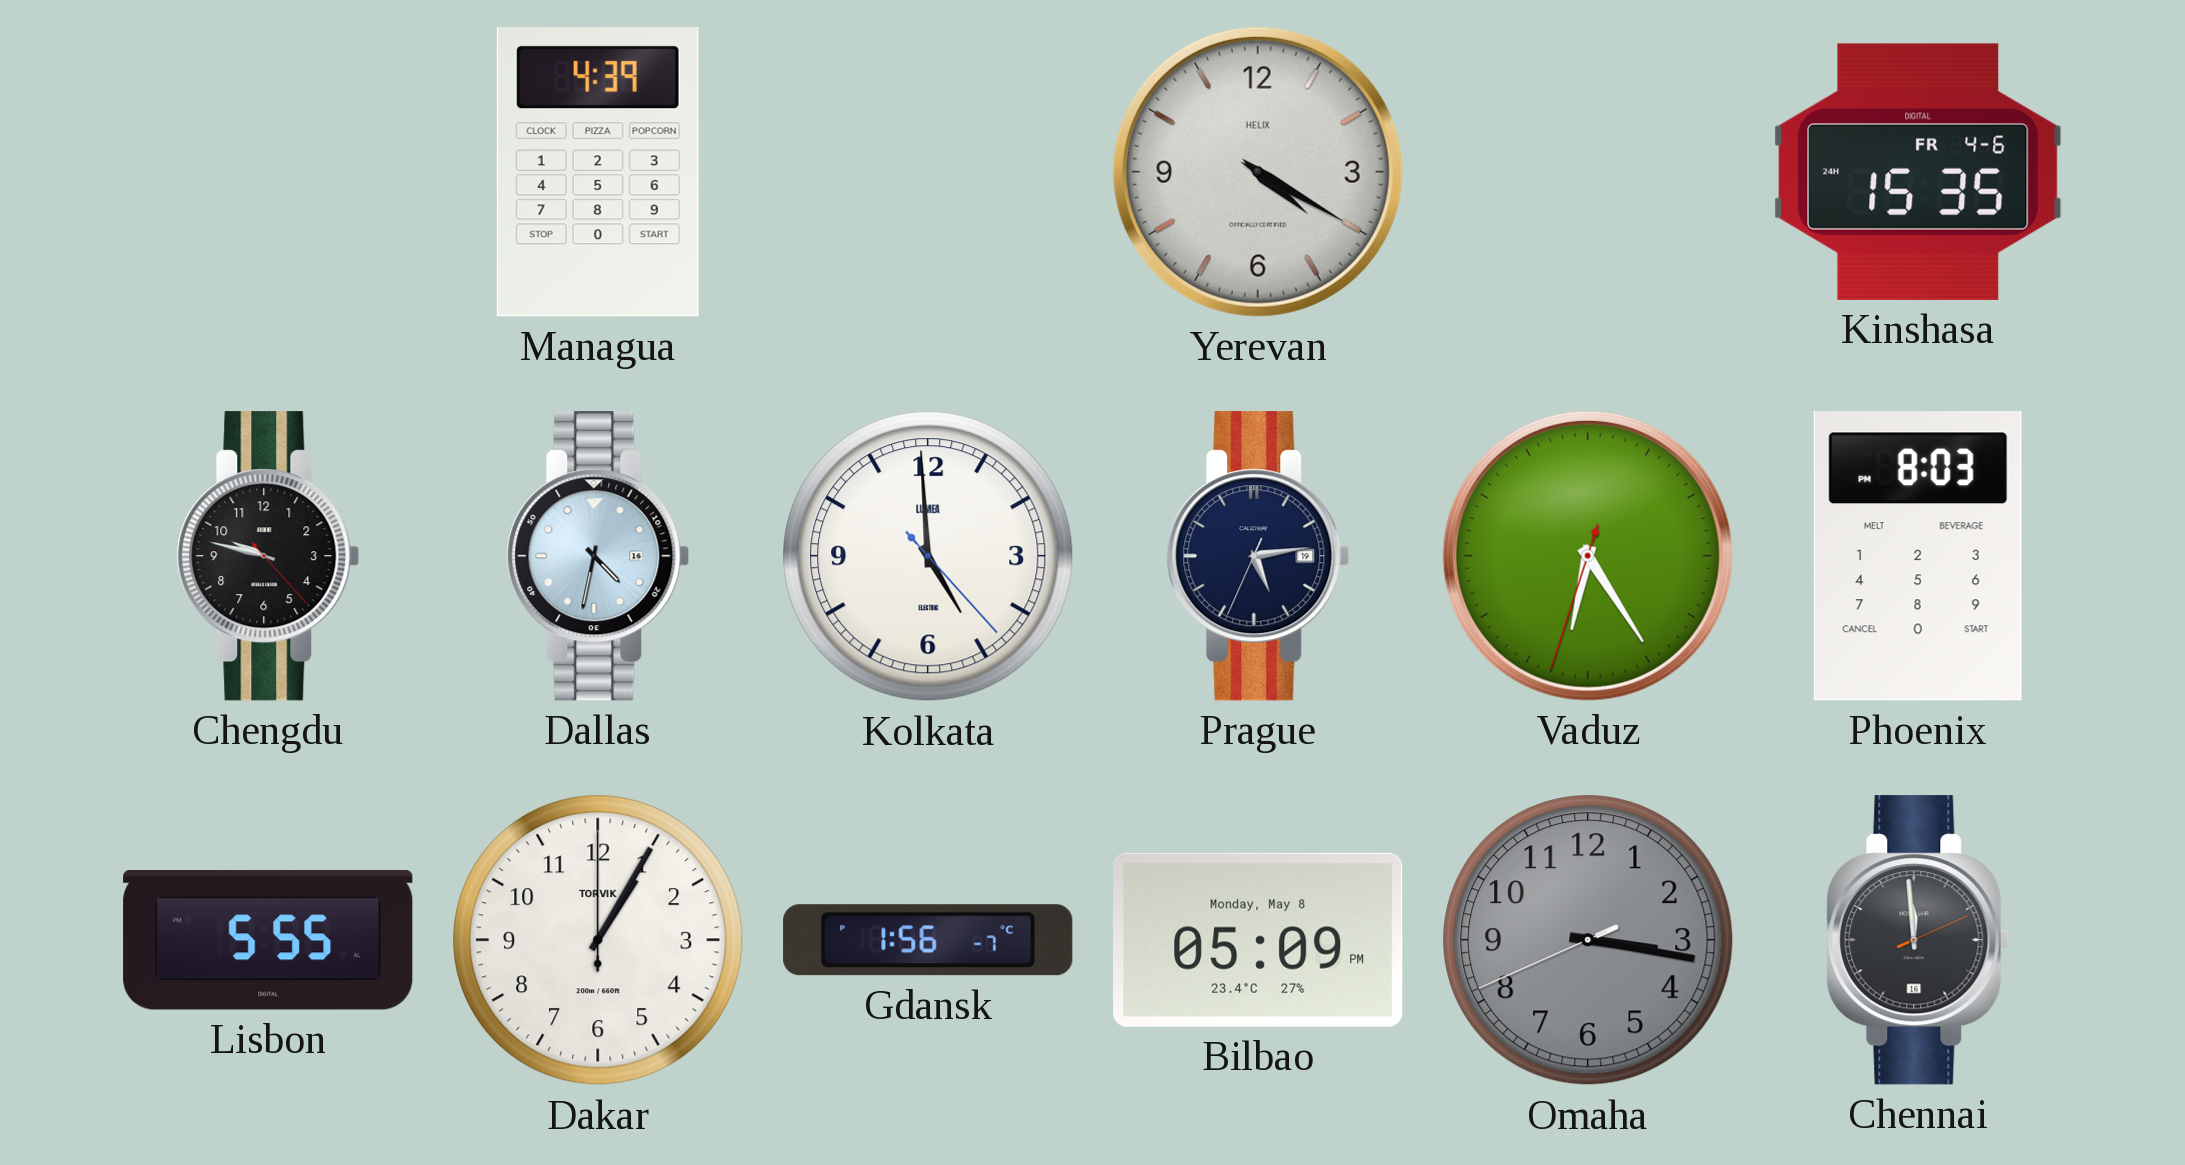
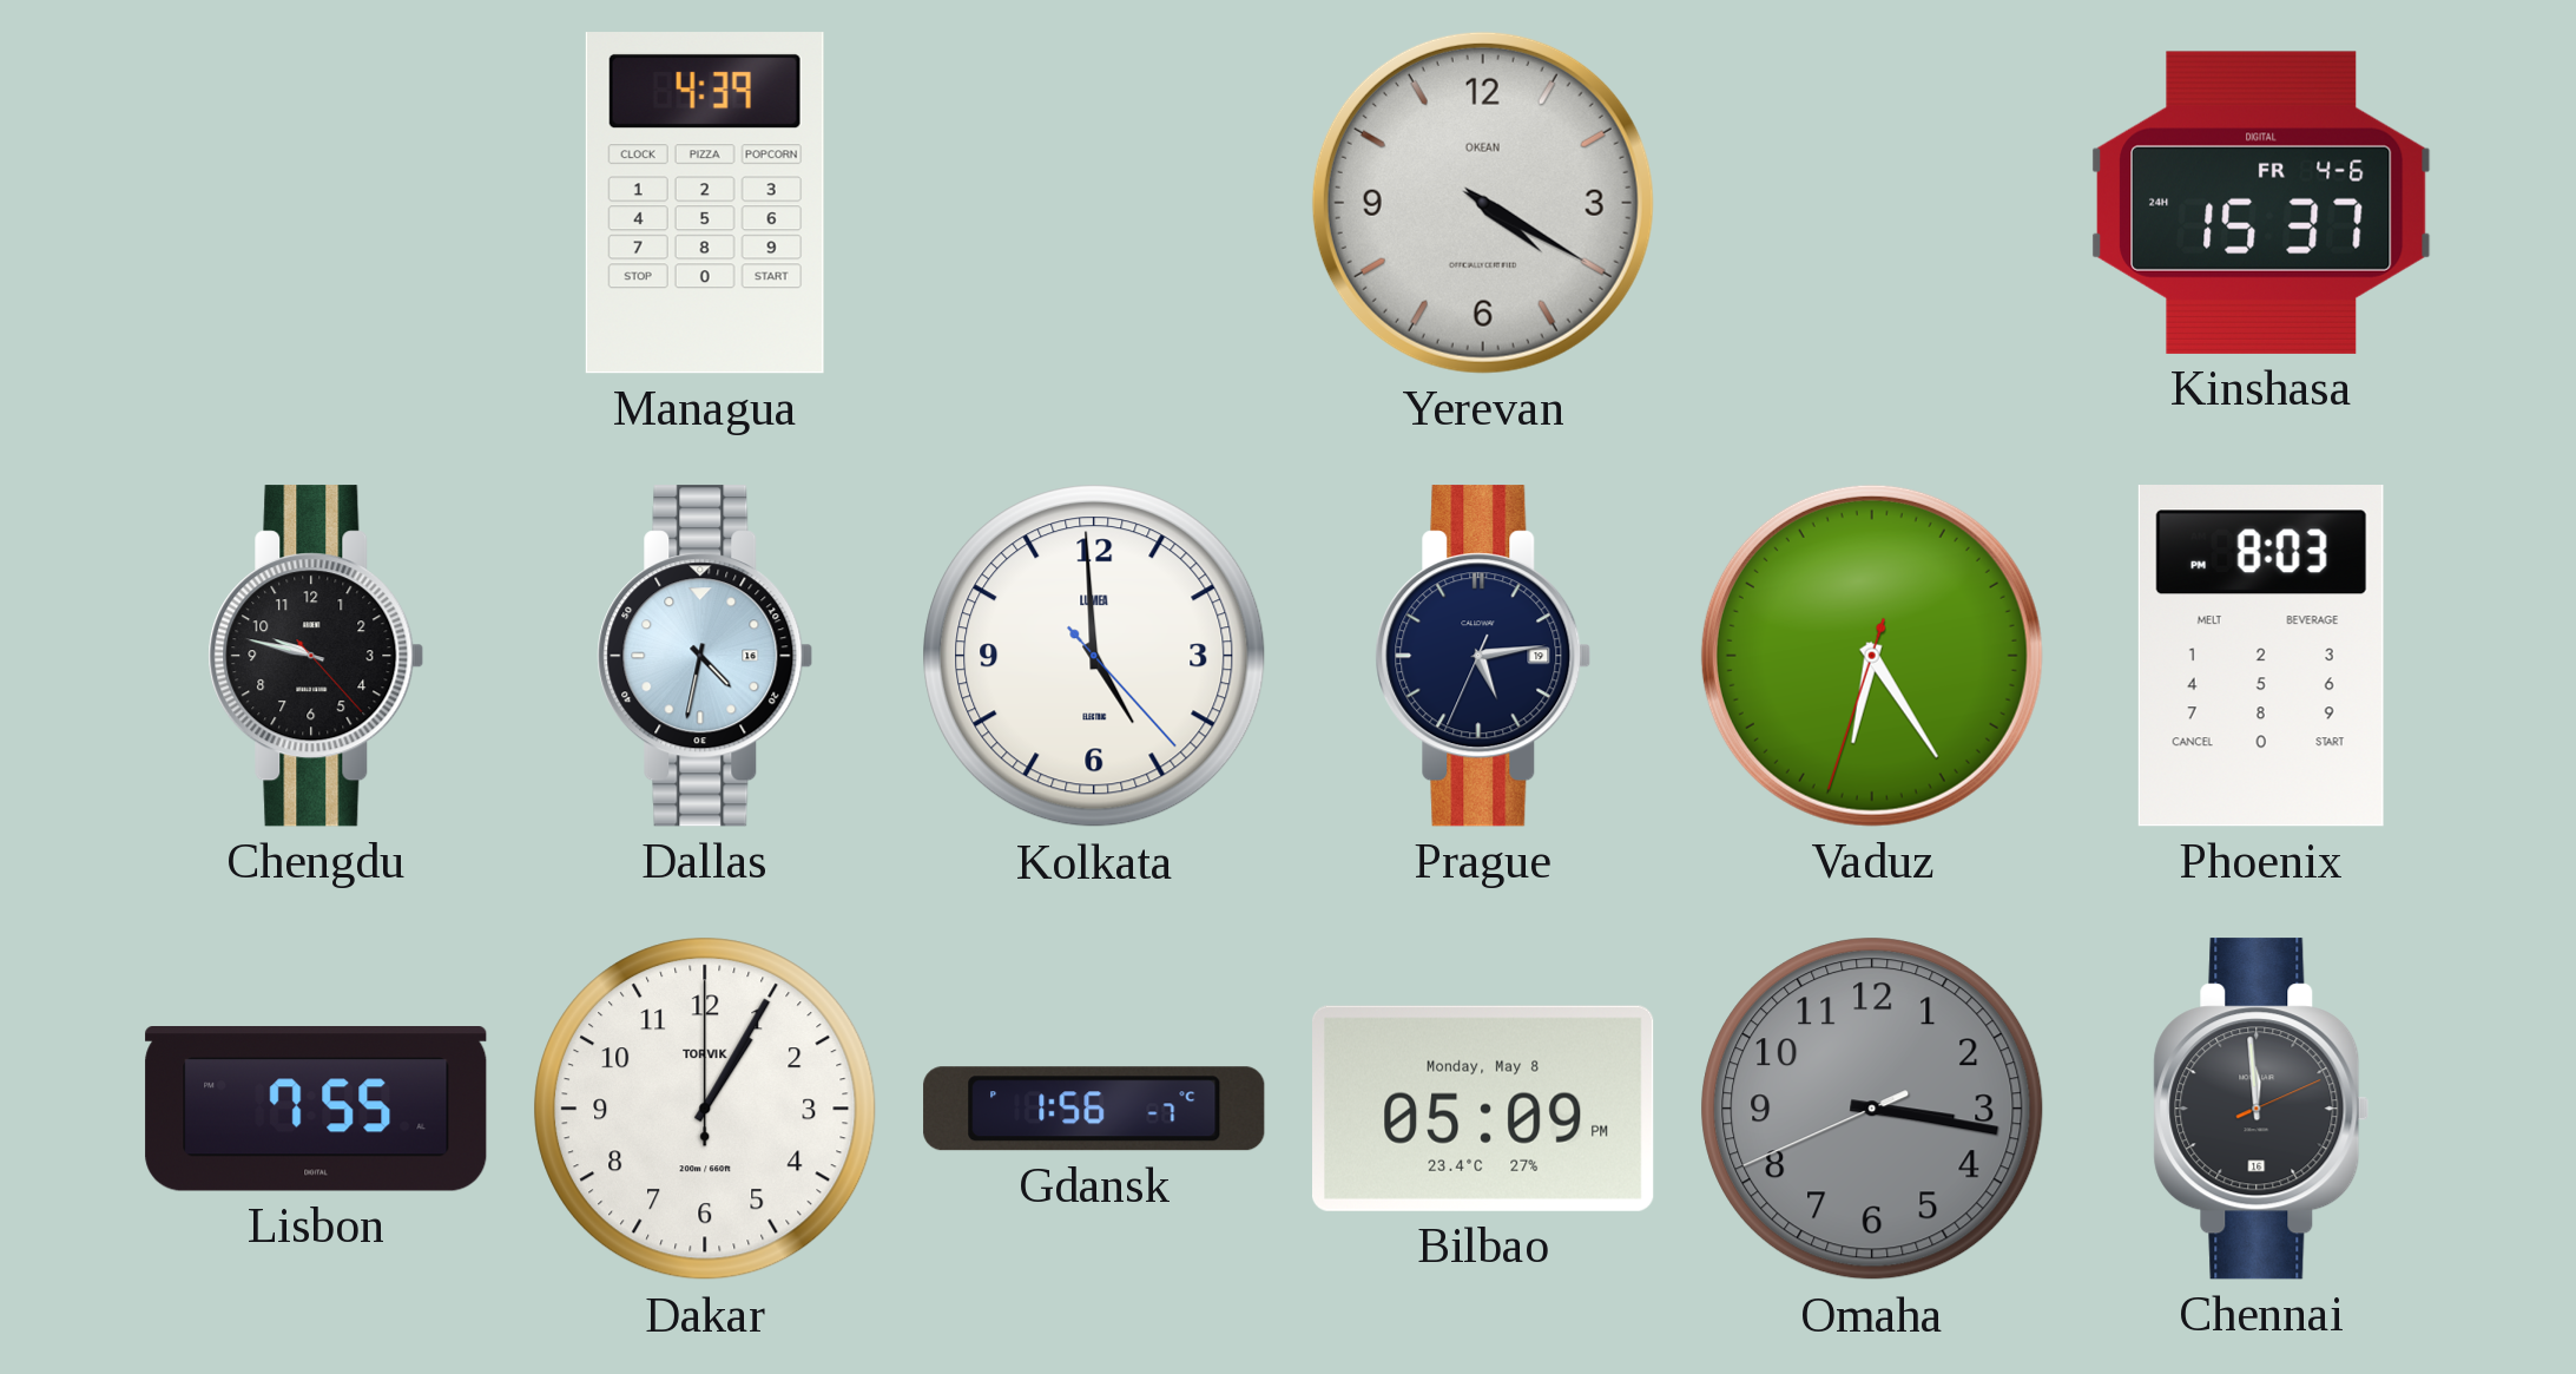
Yerevan brand: HELIX -> OKEAN (1483, 203)
Kinshasa: 15:35 -> 15:37 (2262, 203)
Lisbon: 5:55 -> 7:55 (316, 1110)
